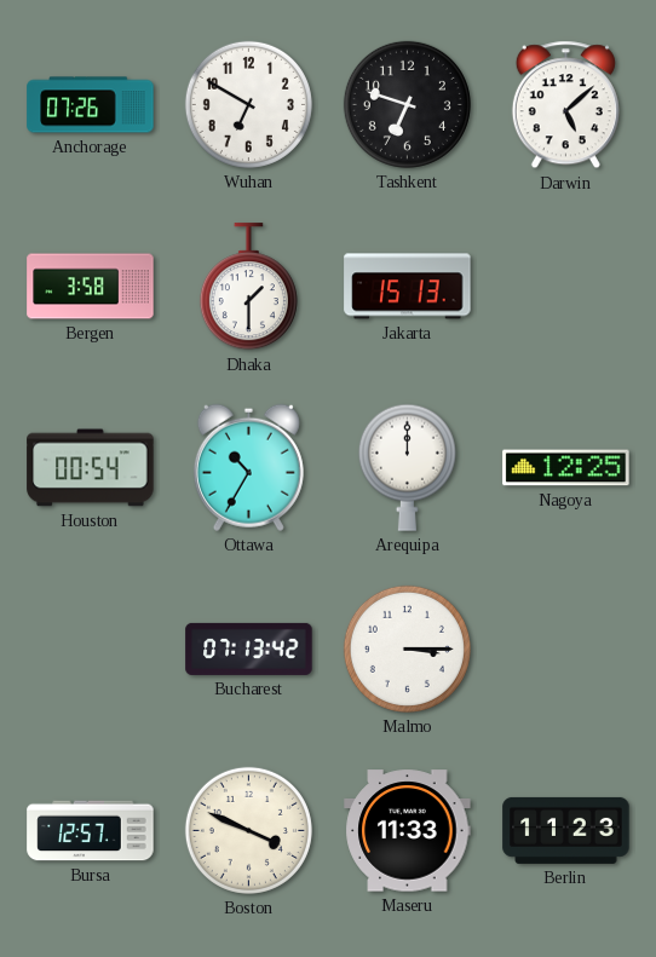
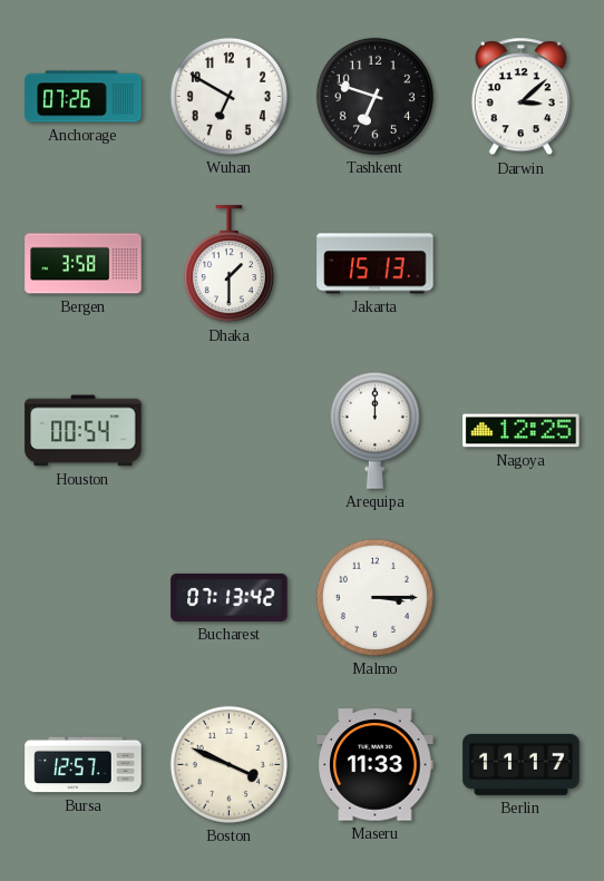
Darwin: 5:08 -> 3:08 (520, 97)
Ottawa: 10:35 -> none (248, 467)
Berlin: 11:23 -> 11:17 (522, 764)
